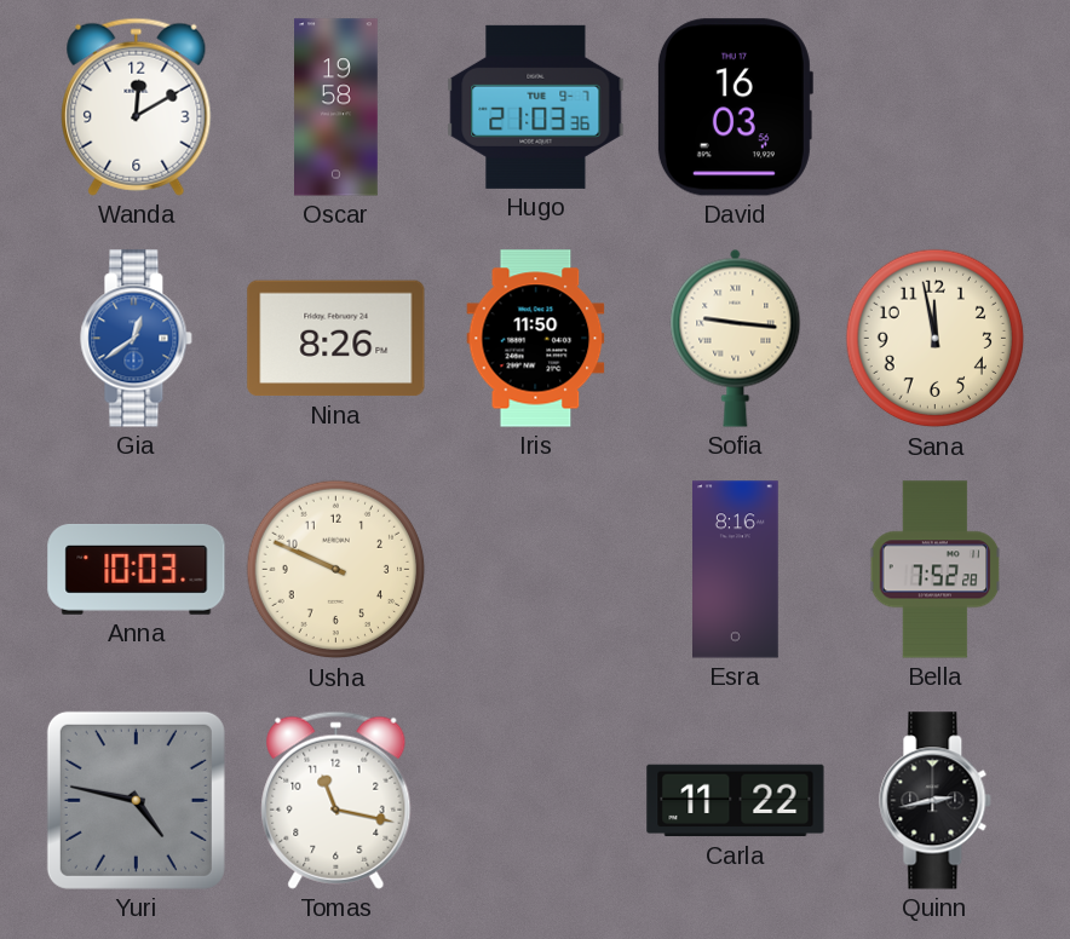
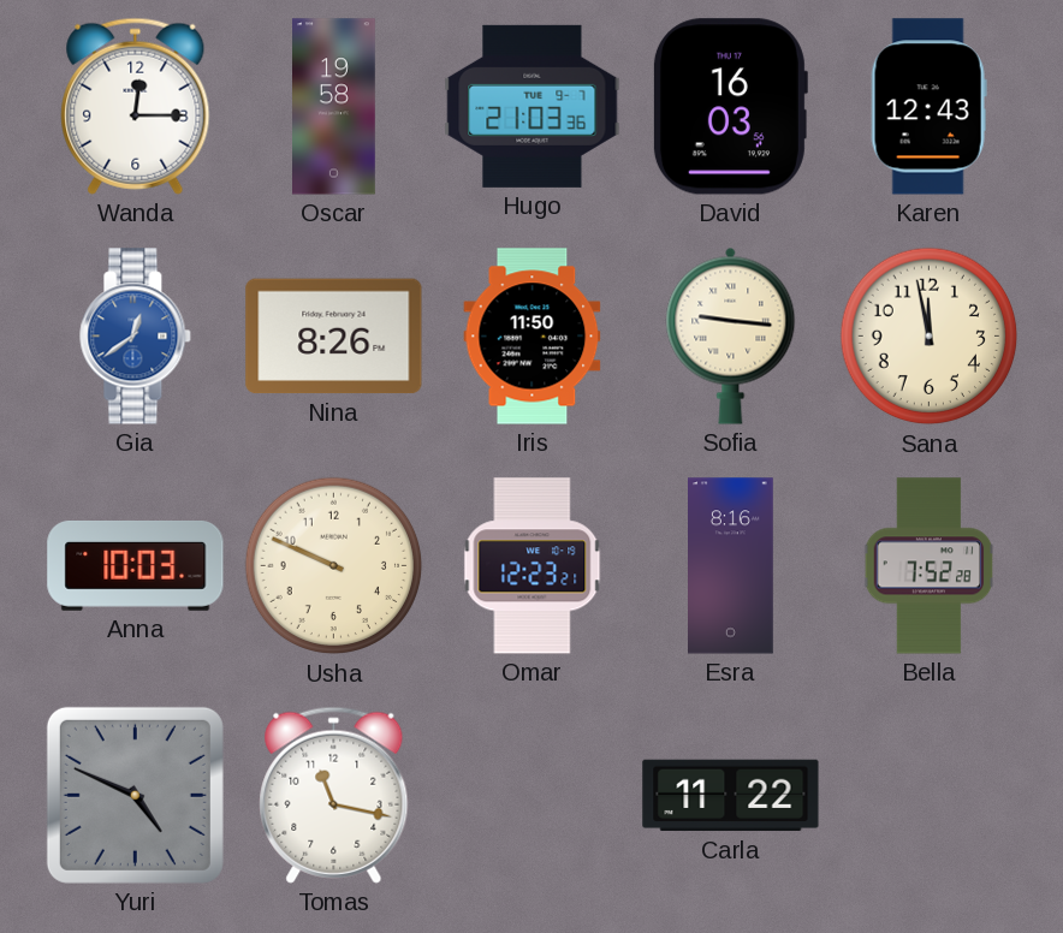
Wanda: 12:10 -> 12:15 (136, 106)
Karen: none -> 12:43 (928, 107)
Omar: none -> 12:23 (533, 566)
Yuri: 4:47 -> 4:49 (135, 795)
Quinn: 2:43 -> none (936, 801)
